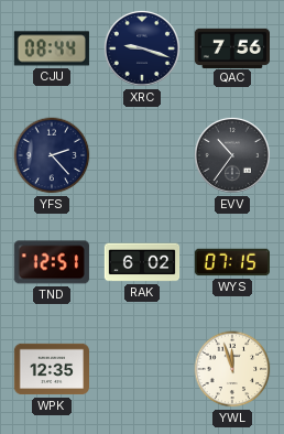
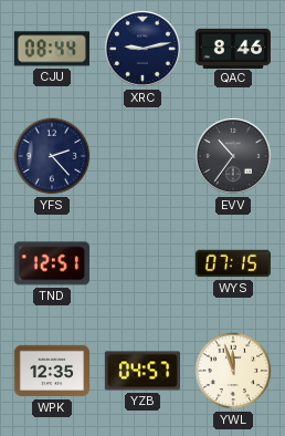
XRC: 9:18 -> 9:13 (142, 49)
QAC: 7:56 -> 8:46 (232, 48)
RAK: 6:02 -> none (142, 262)
YZB: none -> 04:57 (141, 371)
